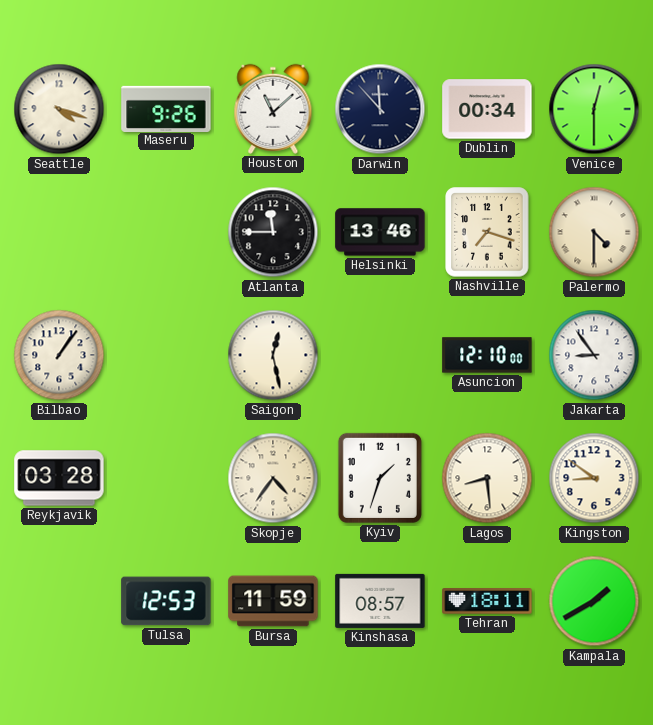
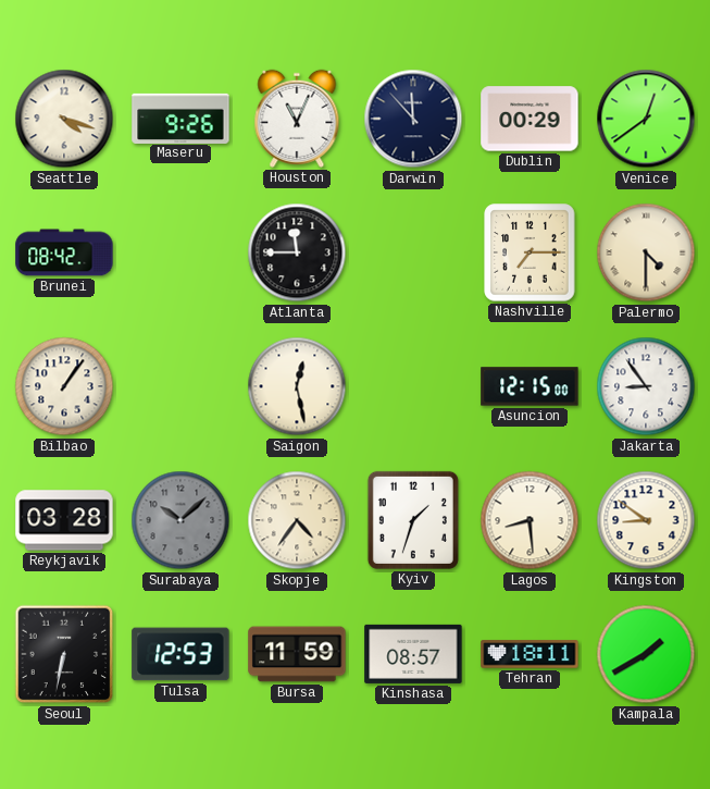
Houston: 11:08 -> 11:04 (297, 119)
Dublin: 00:34 -> 00:29 (530, 119)
Venice: 12:30 -> 12:39 (646, 119)
Brunei: none -> 08:42 (64, 252)
Helsinki: 13:46 -> none (380, 232)
Nashville: 7:18 -> 7:15 (530, 252)
Asuncion: 12:10 -> 12:15 (530, 386)
Surabaya: none -> 10:08 (180, 520)
Seoul: none -> 6:32 (64, 654)
